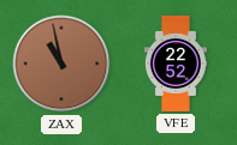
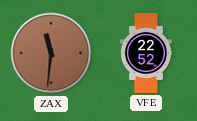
ZAX: 10:58 -> 11:31 (51, 53)
